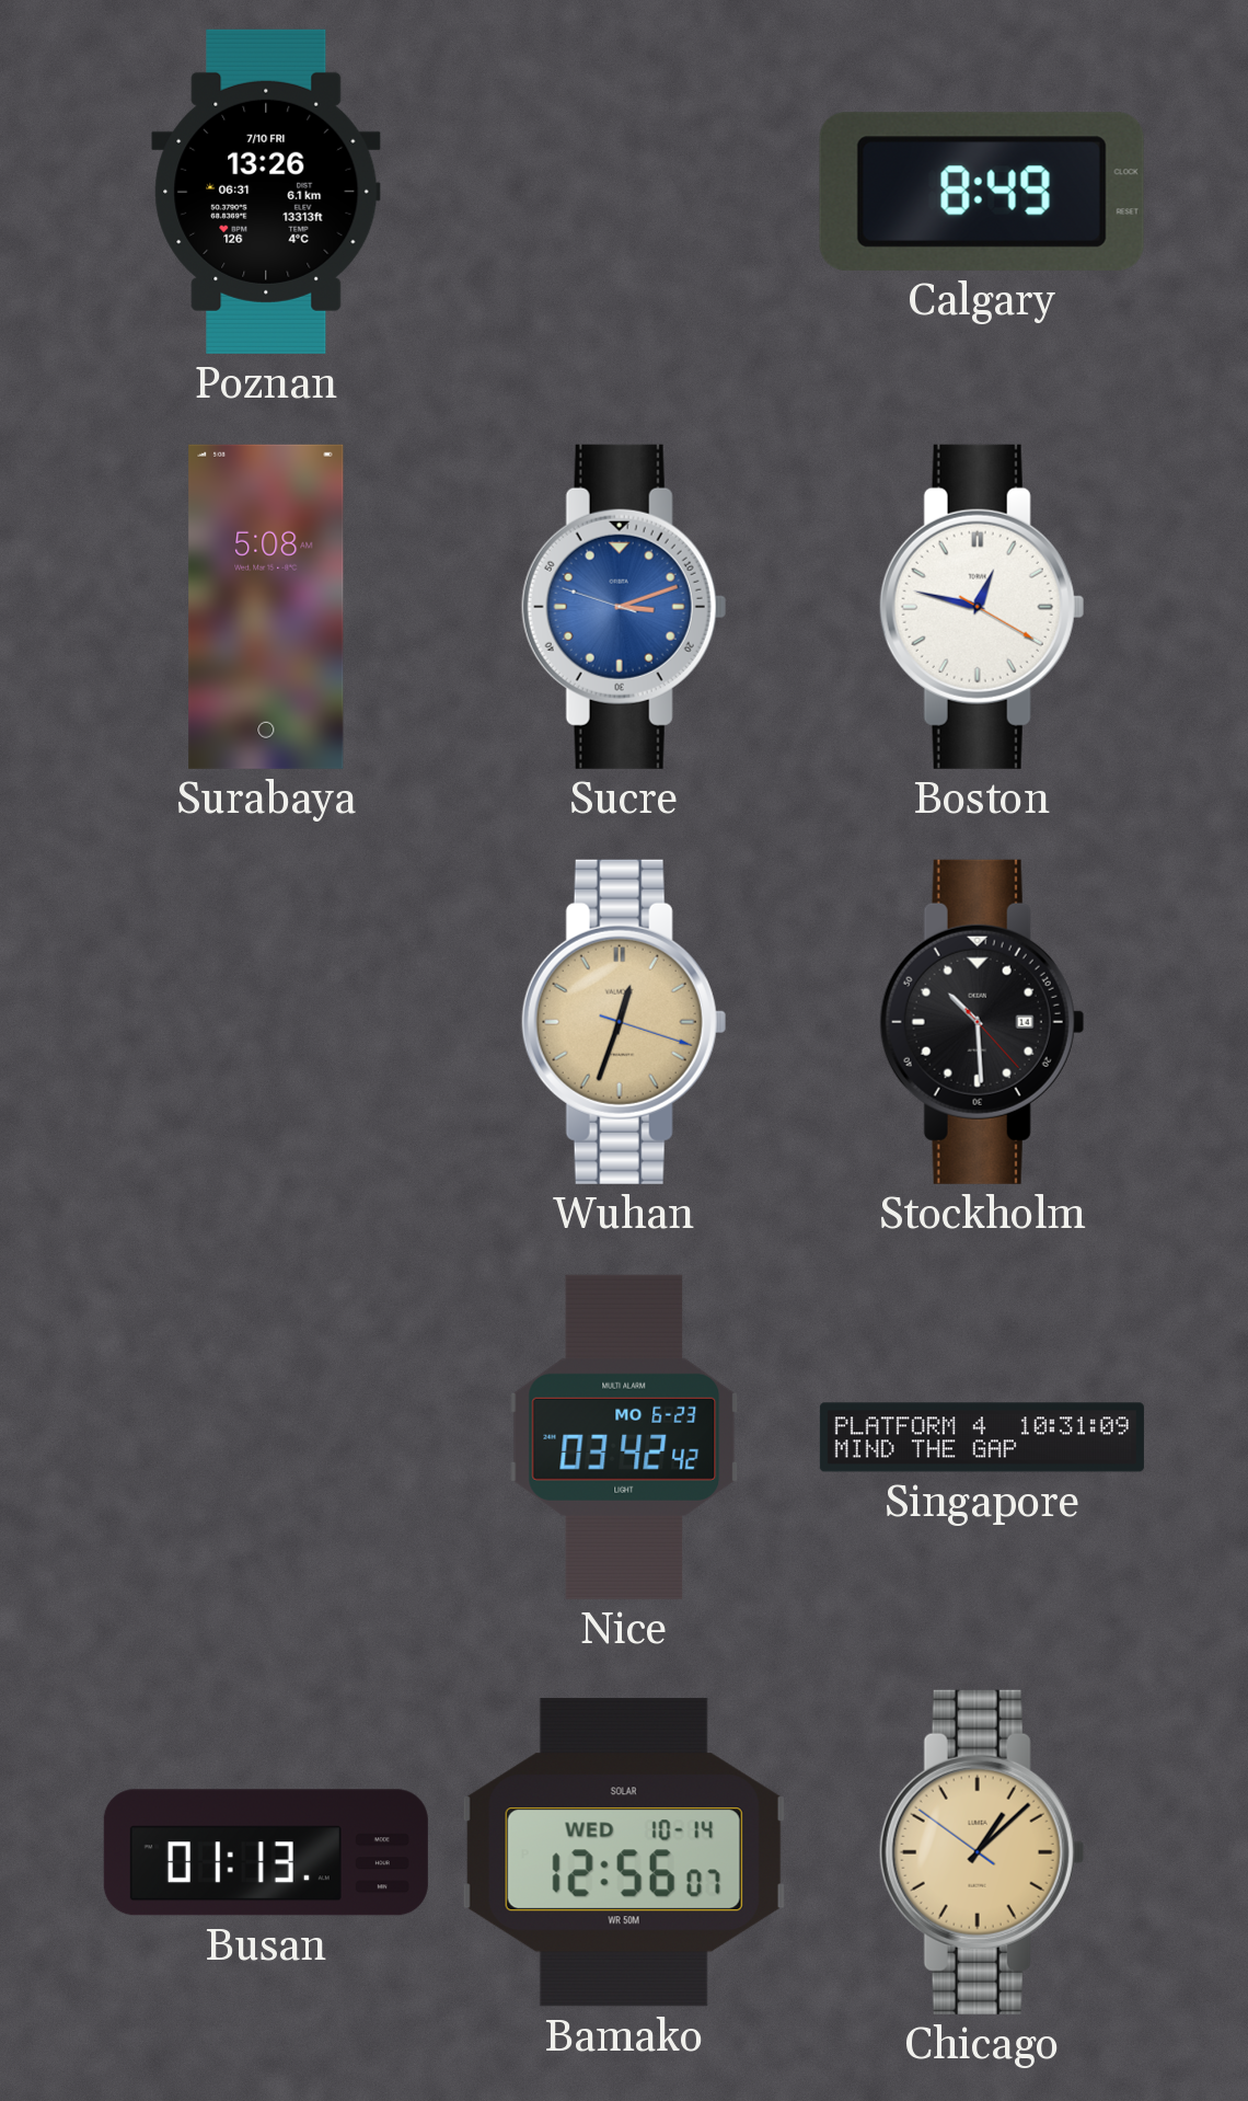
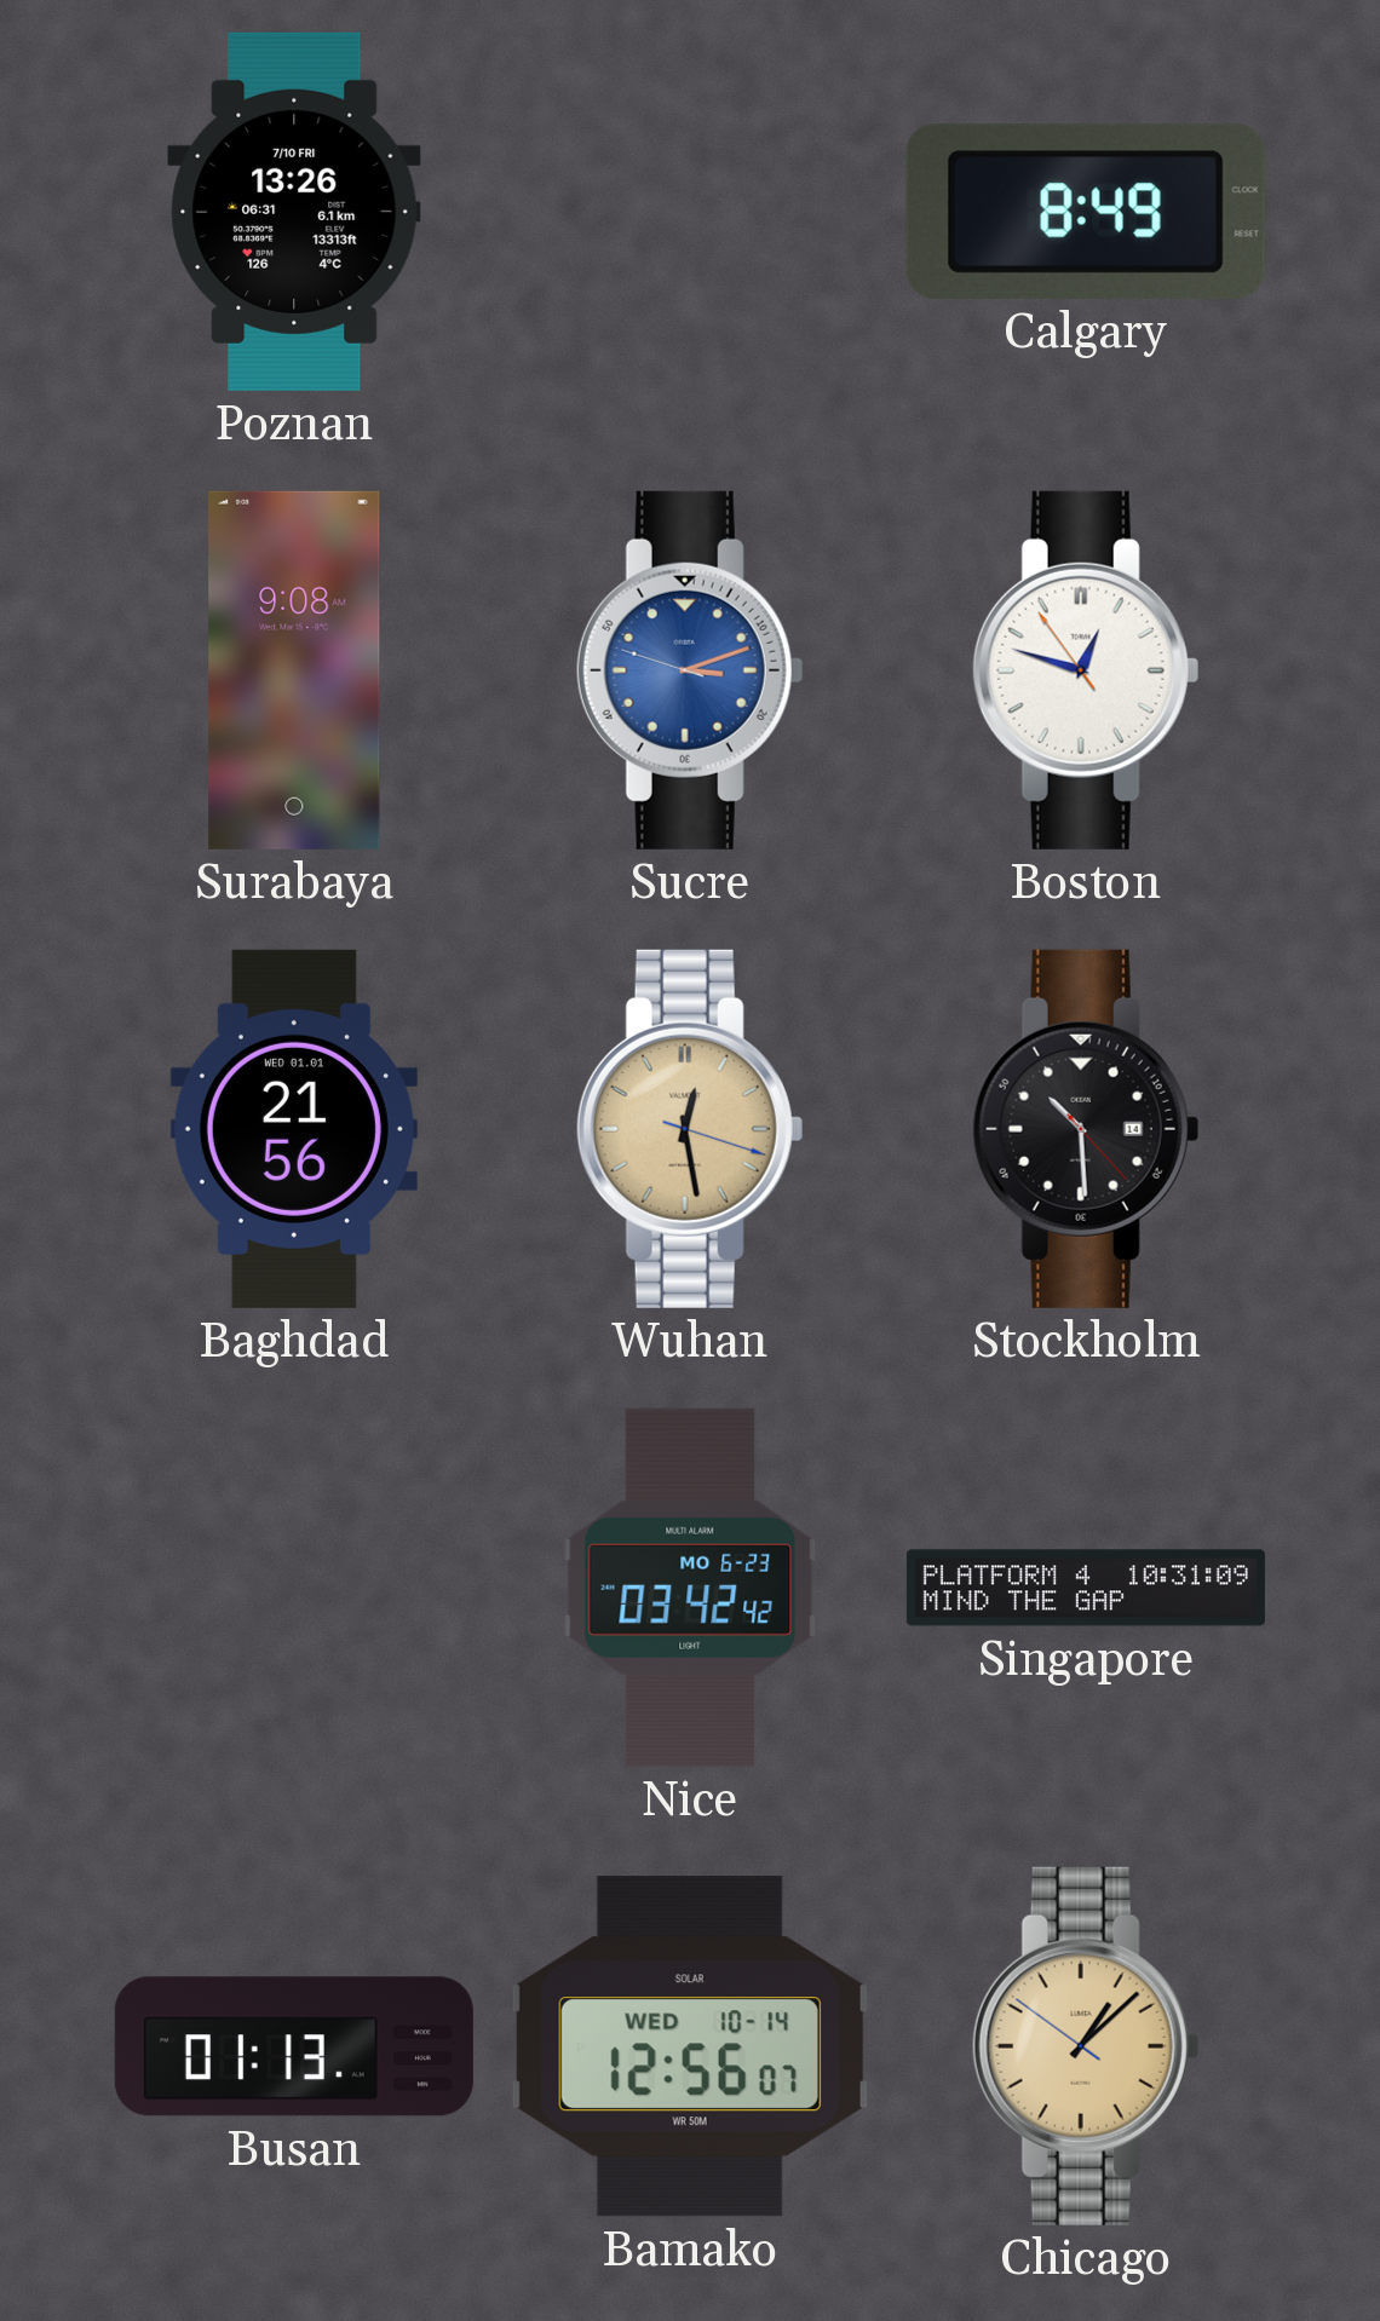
Surabaya: 5:08 -> 9:08 (294, 670)
Boston: 12:47:20 -> 12:47:54 (1086, 670)
Baghdad: none -> 21:56 (294, 1129)
Wuhan: 12:33 -> 12:28 (690, 1129)
